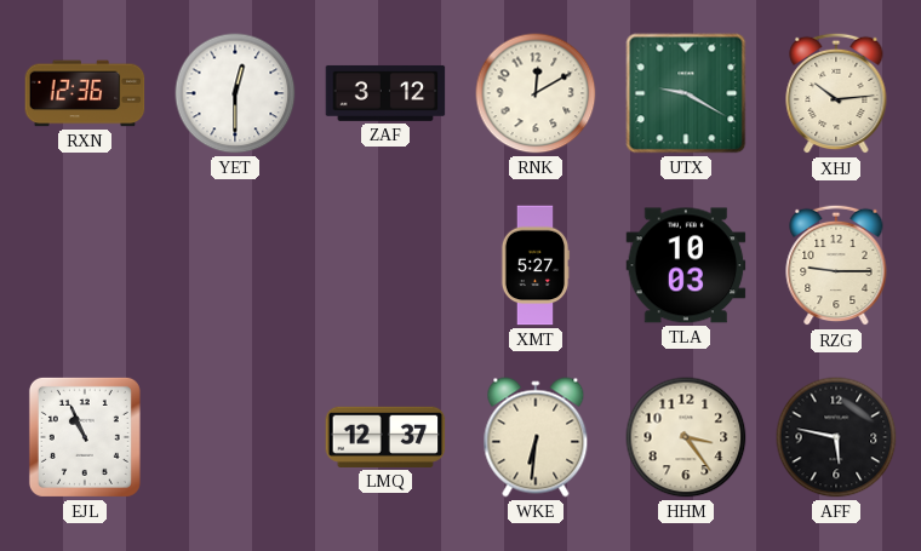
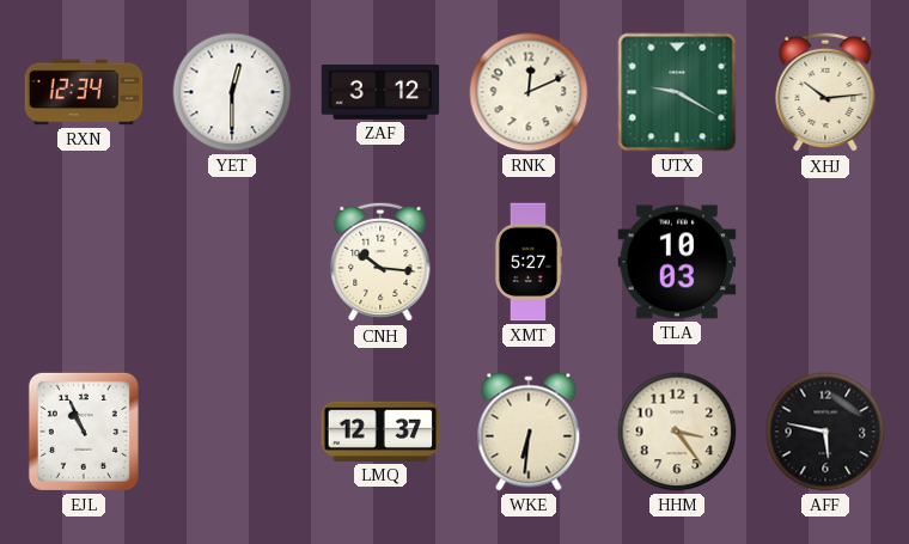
RXN: 12:36 -> 12:34 (84, 92)
RNK: 12:10 -> 12:11 (529, 92)
CNH: none -> 10:16 (380, 262)
RZG: 9:15 -> none (836, 265)
